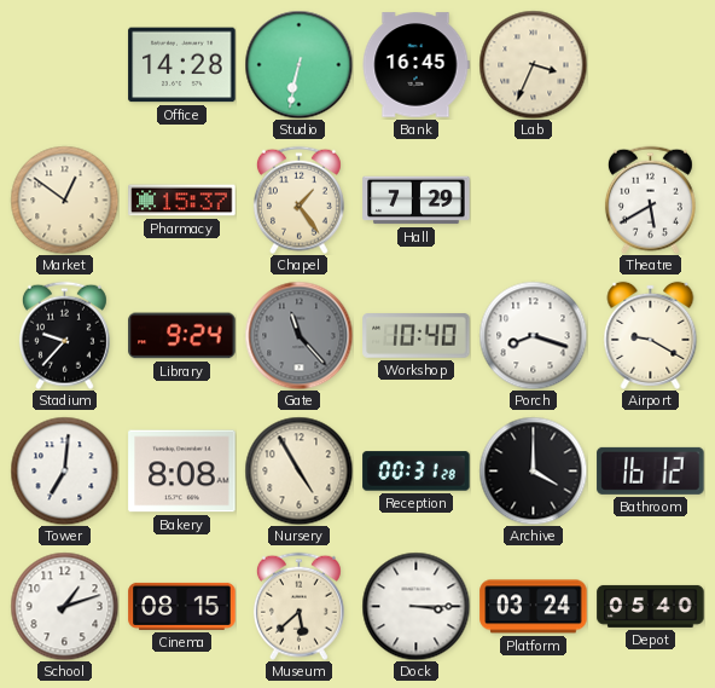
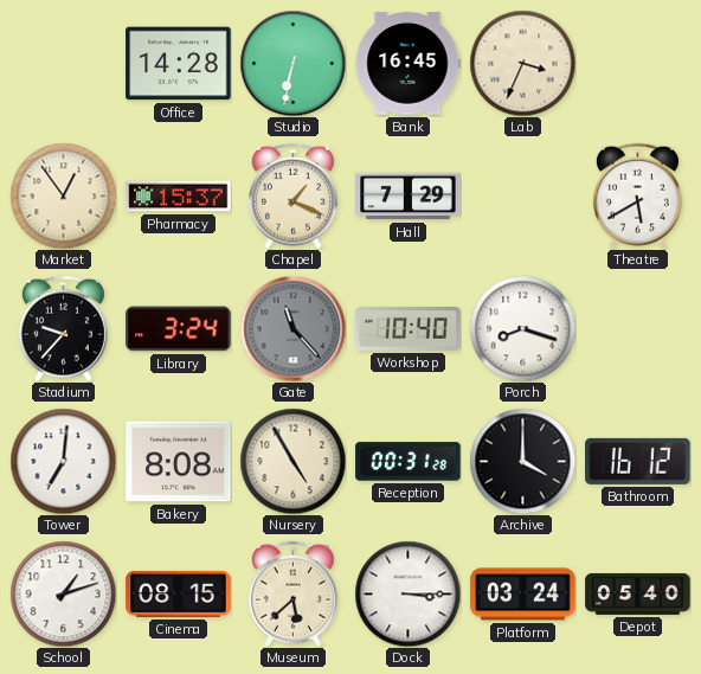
Market: 12:51 -> 12:54 (63, 195)
Chapel: 1:24 -> 1:19 (292, 195)
Library: 9:24 -> 3:24 (179, 329)
Airport: 9:20 -> none (651, 335)
